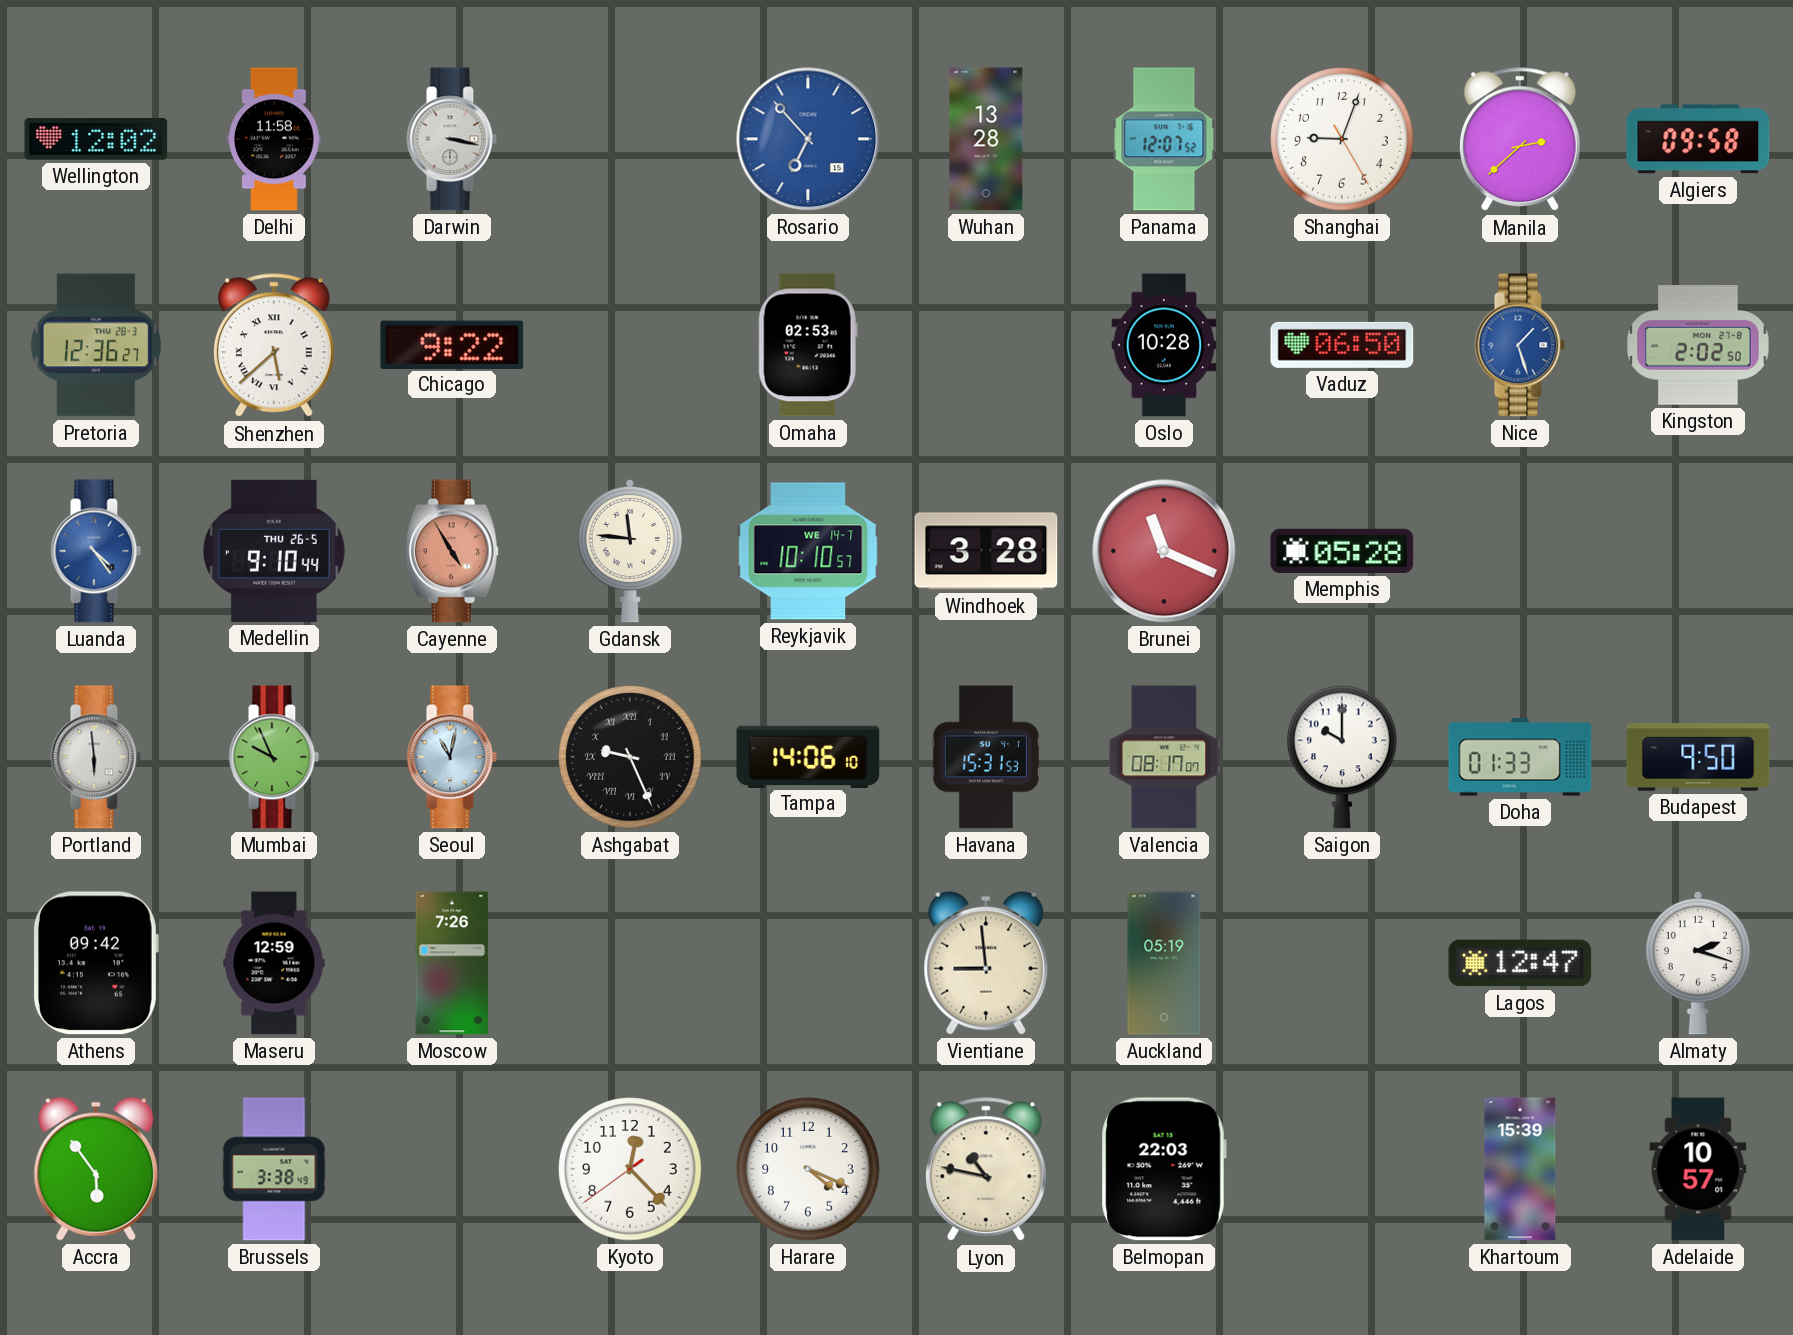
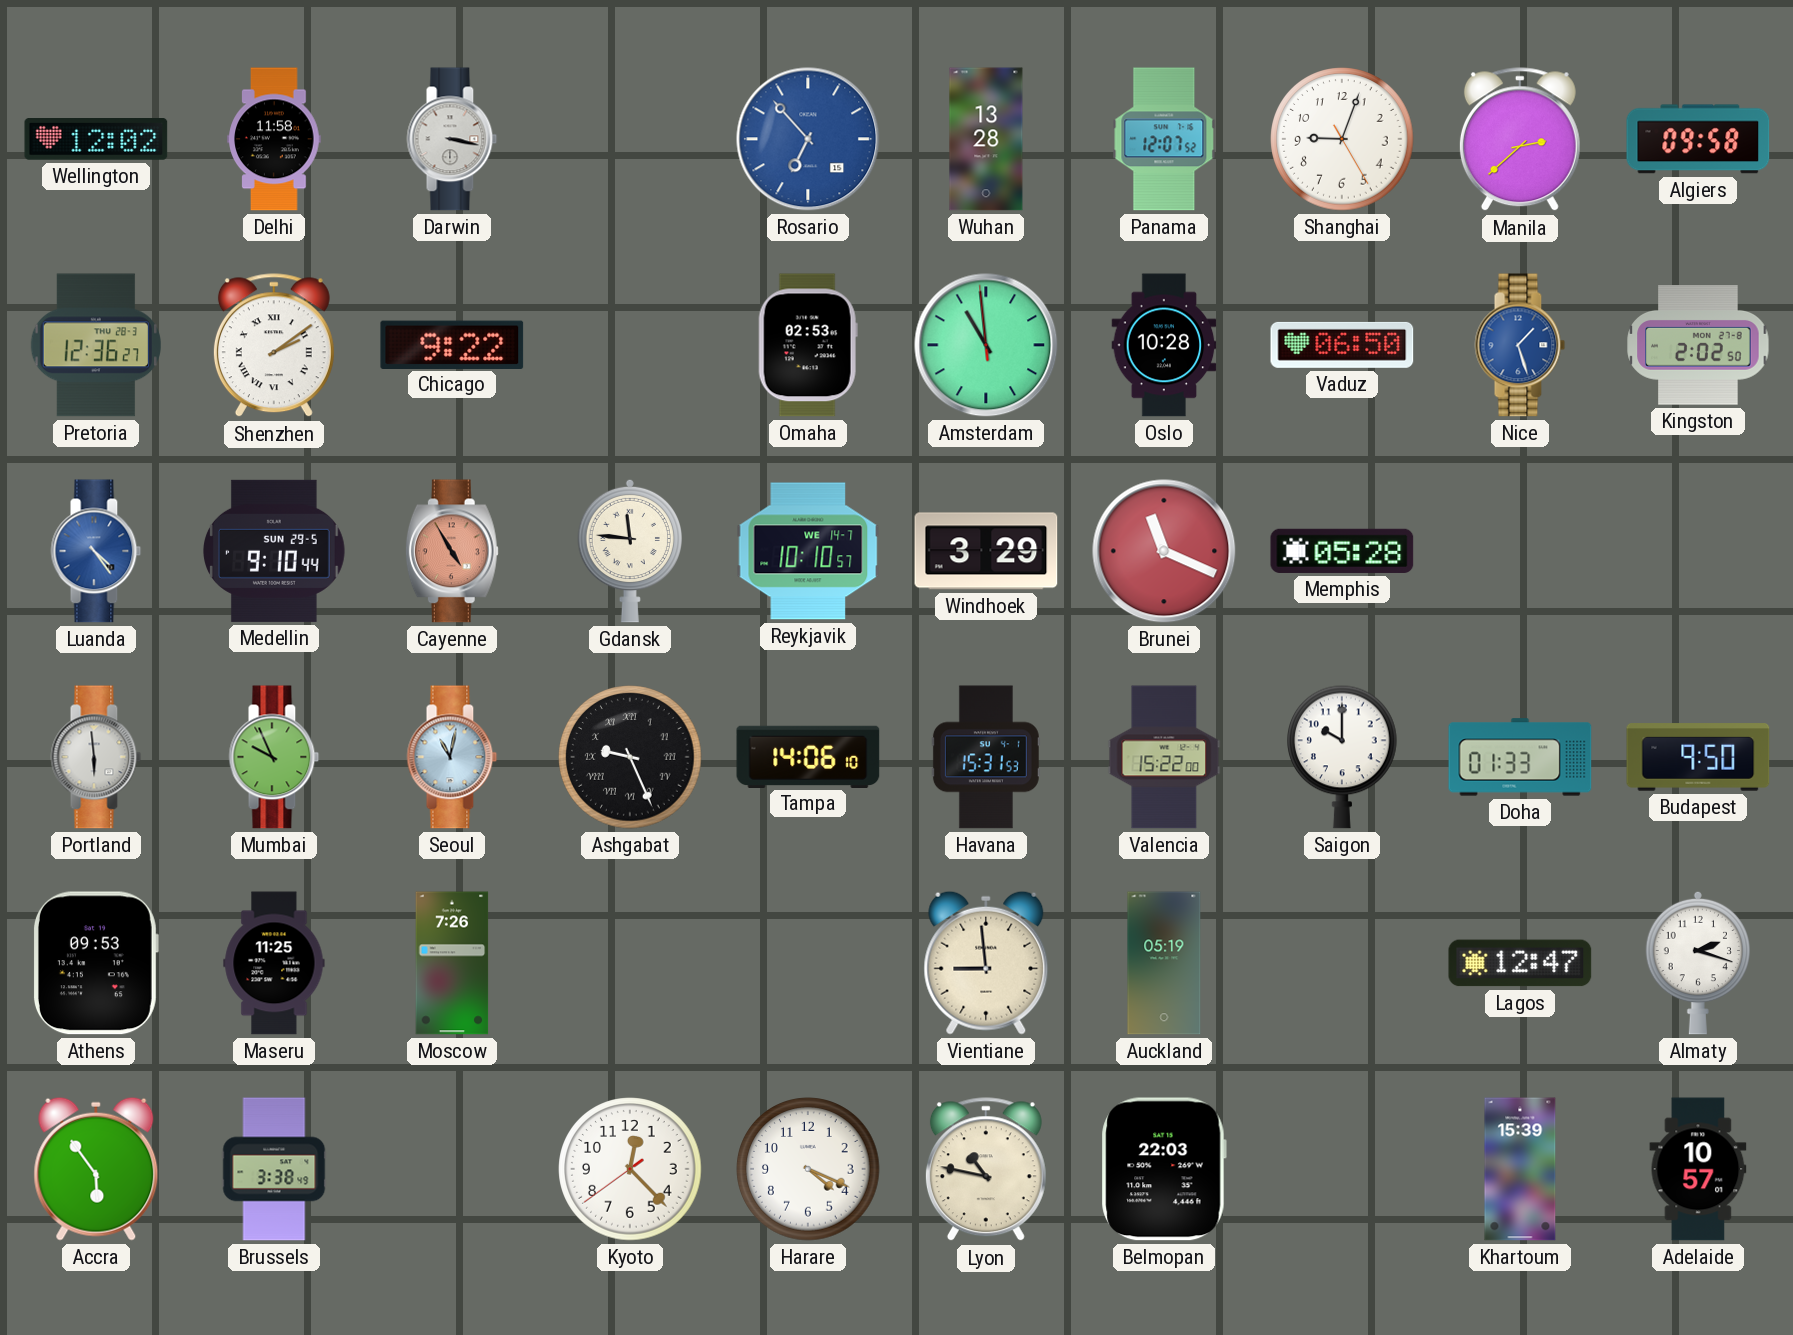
Shenzhen: 5:38 -> 2:09 (274, 346)
Amsterdam: none -> 10:58 (986, 345)
Medellin date: THU 26-5 -> SUN 29-5 (275, 551)
Windhoek: 3:28 -> 3:29 (986, 551)
Valencia: 08:17 -> 15:22 (1164, 757)
Athens: 09:42 -> 09:53 (95, 963)
Maseru: 12:59 -> 11:25 (274, 963)
